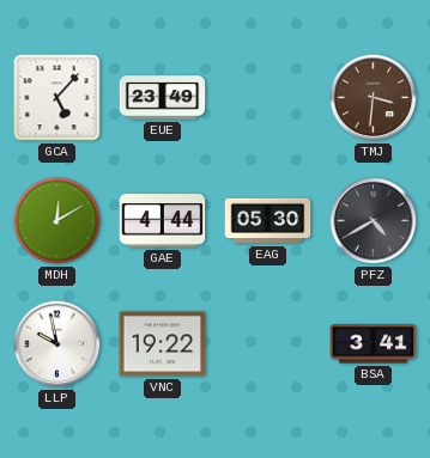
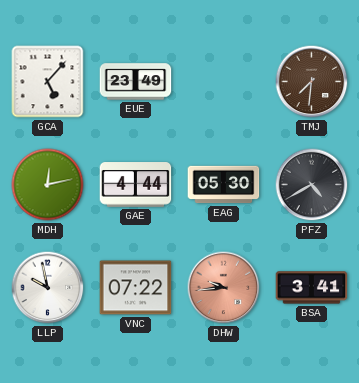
TMJ: 3:31 -> 7:31 (312, 82)
MDH: 12:10 -> 12:13 (48, 185)
VNC: 19:22 -> 07:22 (136, 288)
DHW: none -> 9:44 (224, 288)
